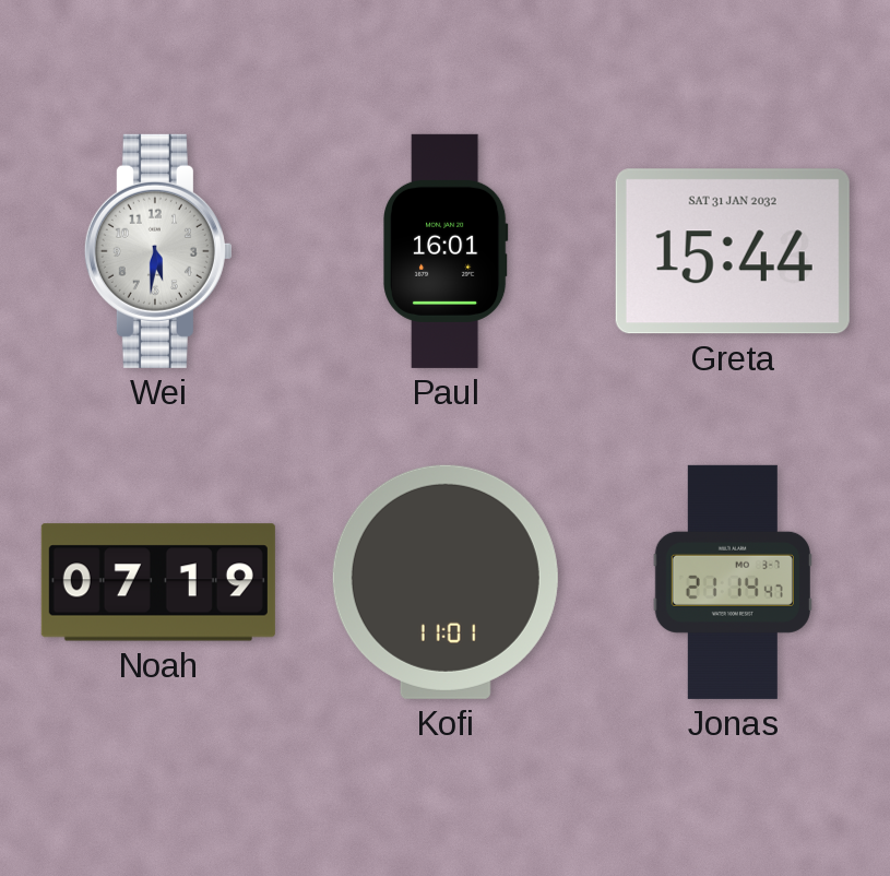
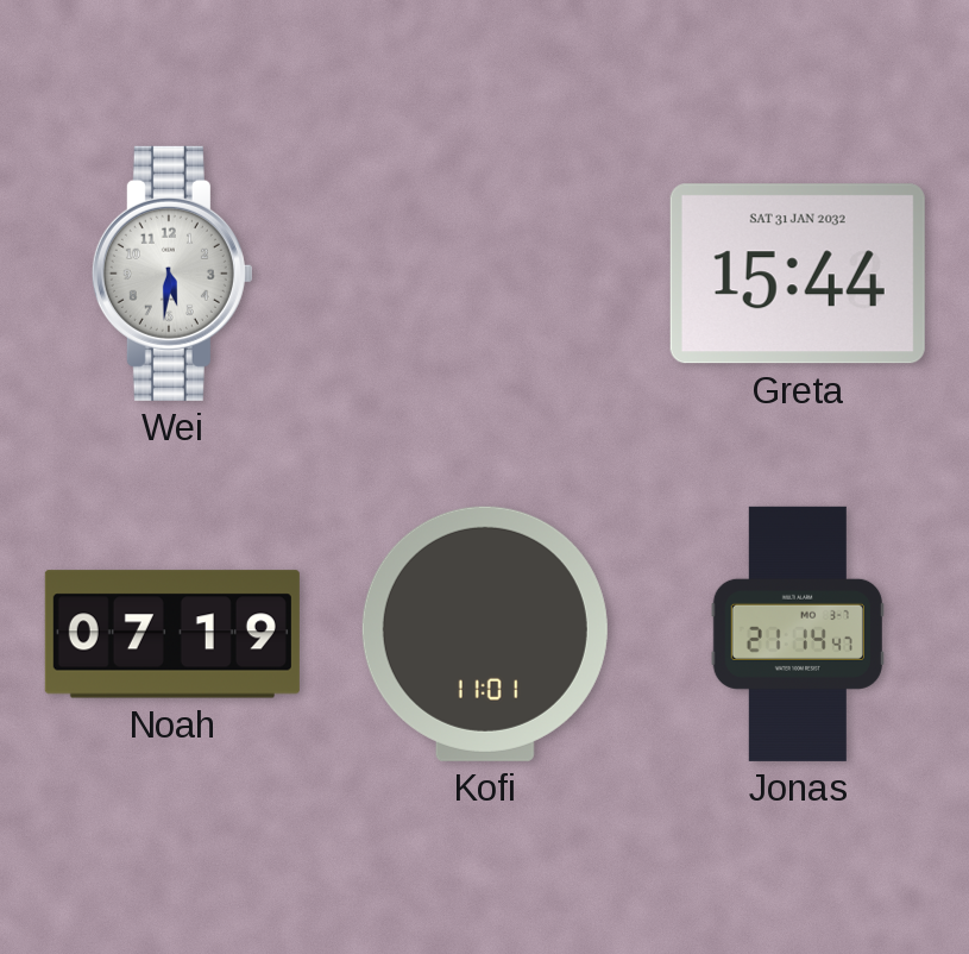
Paul: 16:01 -> none (446, 251)
